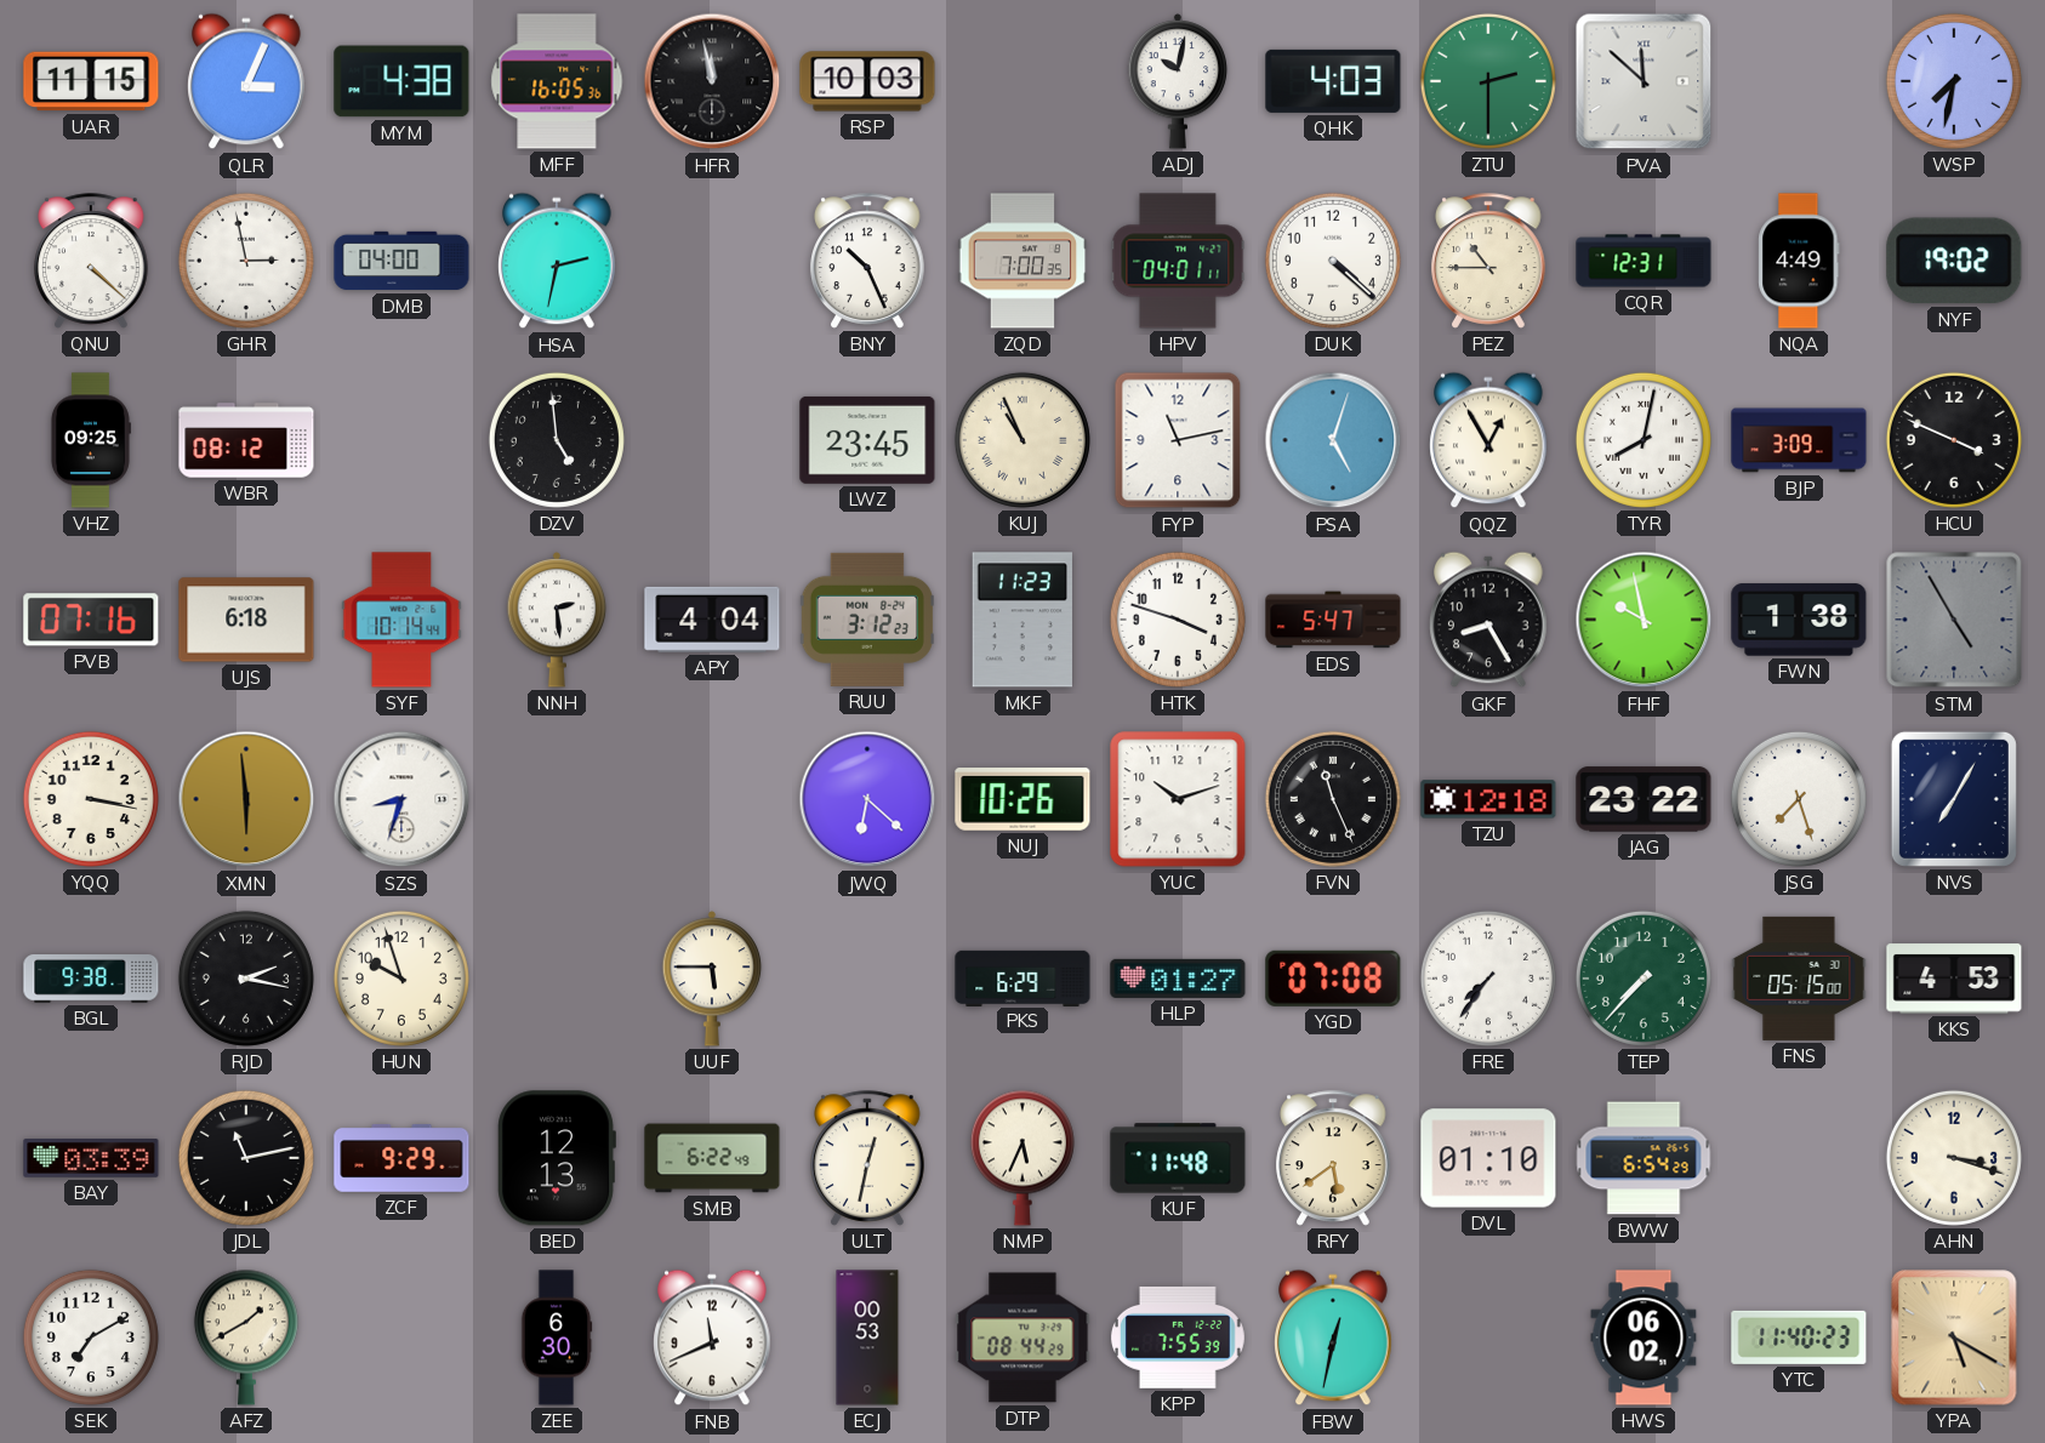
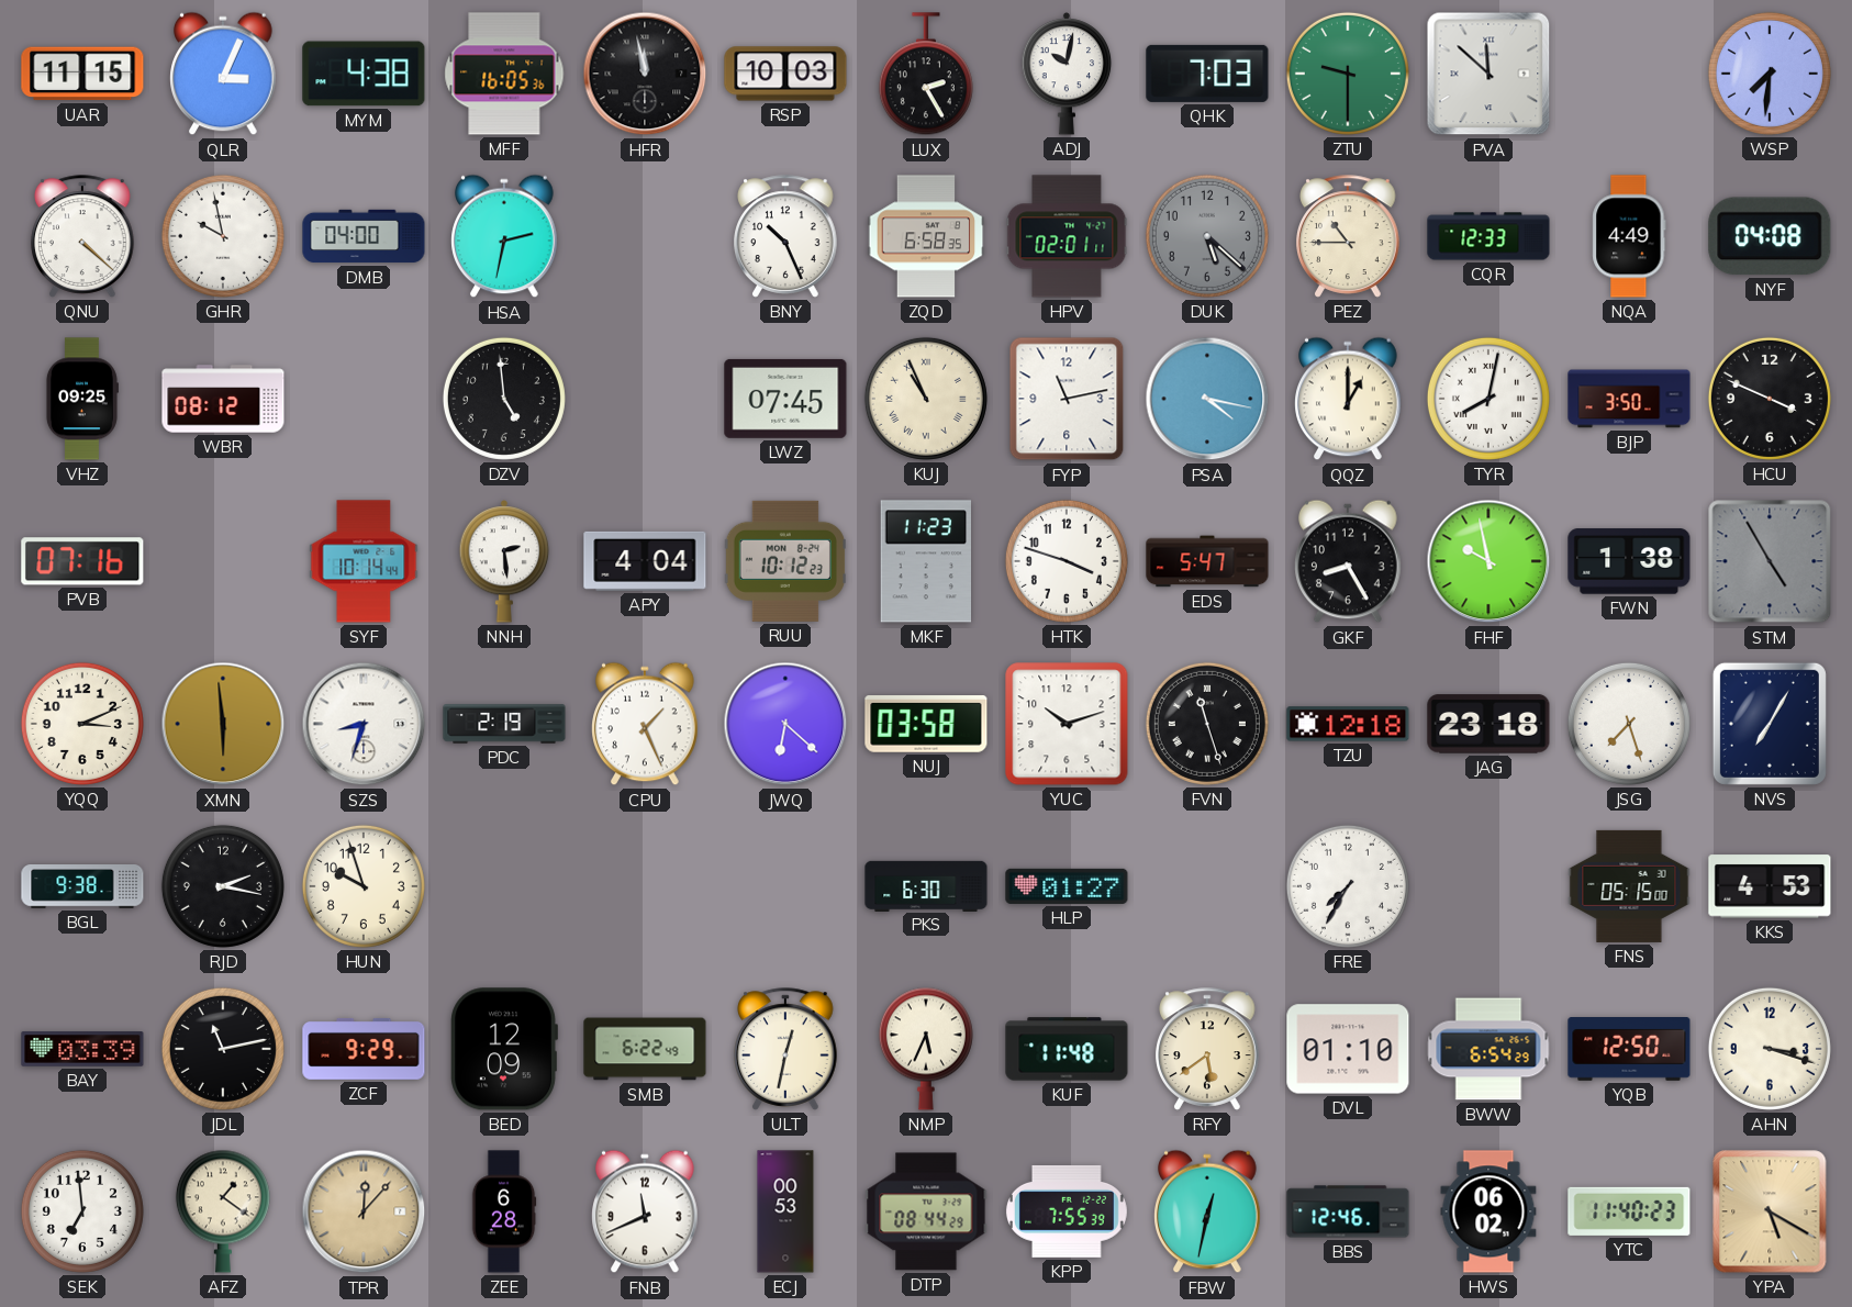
LUX: none -> 2:25 (926, 75)
QHK: 4:03 -> 7:03 (1207, 74)
ZTU: 2:30 -> 9:30 (1348, 74)
WSP: 7:32 -> 7:31 (1770, 74)
GHR: 2:58 -> 9:58 (223, 236)
ZQD: 7:00 -> 6:58 (926, 236)
HPV: 04:01 -> 02:01 (1067, 236)
DUK: 4:22 -> 5:22 (1207, 236)
DUK dial: white -> grey (1207, 236)
CQR: 12:31 -> 12:33 (1488, 236)
NYF: 19:02 -> 04:08 (1770, 236)
LWZ: 23:45 -> 07:45 (785, 399)
PSA: 5:03 -> 4:17 (1207, 399)
QQZ: 12:55 -> 1:00 (1348, 399)
BJP: 3:09 -> 3:50 (1629, 399)
UJS: 6:18 -> none (246, 620)
RUU: 3:12 -> 10:12 (785, 561)
YQQ: 3:17 -> 3:11 (82, 724)
PDC: none -> 2:19 (504, 724)
CPU: none -> 1:26 (645, 724)
NUJ: 10:26 -> 03:58 (926, 725)
FVN: 11:26 -> 11:27 (1207, 724)
JAG: 23:22 -> 23:18 (1488, 724)
UUF: 5:45 -> none (712, 980)
PKS: 6:29 -> 6:30 (926, 885)
YGD: 07:08 -> none (1333, 979)
FRE: 7:36 -> 7:35 (1348, 886)
TEP: 7:37 -> none (1644, 979)
BED: 12:13 -> 12:09 (504, 1049)
YQB: none -> 12:50 (1629, 1050)
SEK: 7:10 -> 6:59 (82, 1211)
AFZ: 1:40 -> 1:21 (223, 1211)
TPR: none -> 12:07 (364, 1211)
ZEE: 6:30 -> 6:28 (504, 1211)
BBS: none -> 12:46 (1348, 1211)
